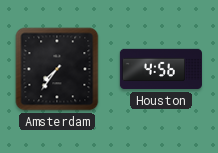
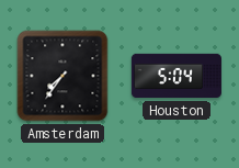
Houston: 4:56 -> 5:04 (177, 76)
